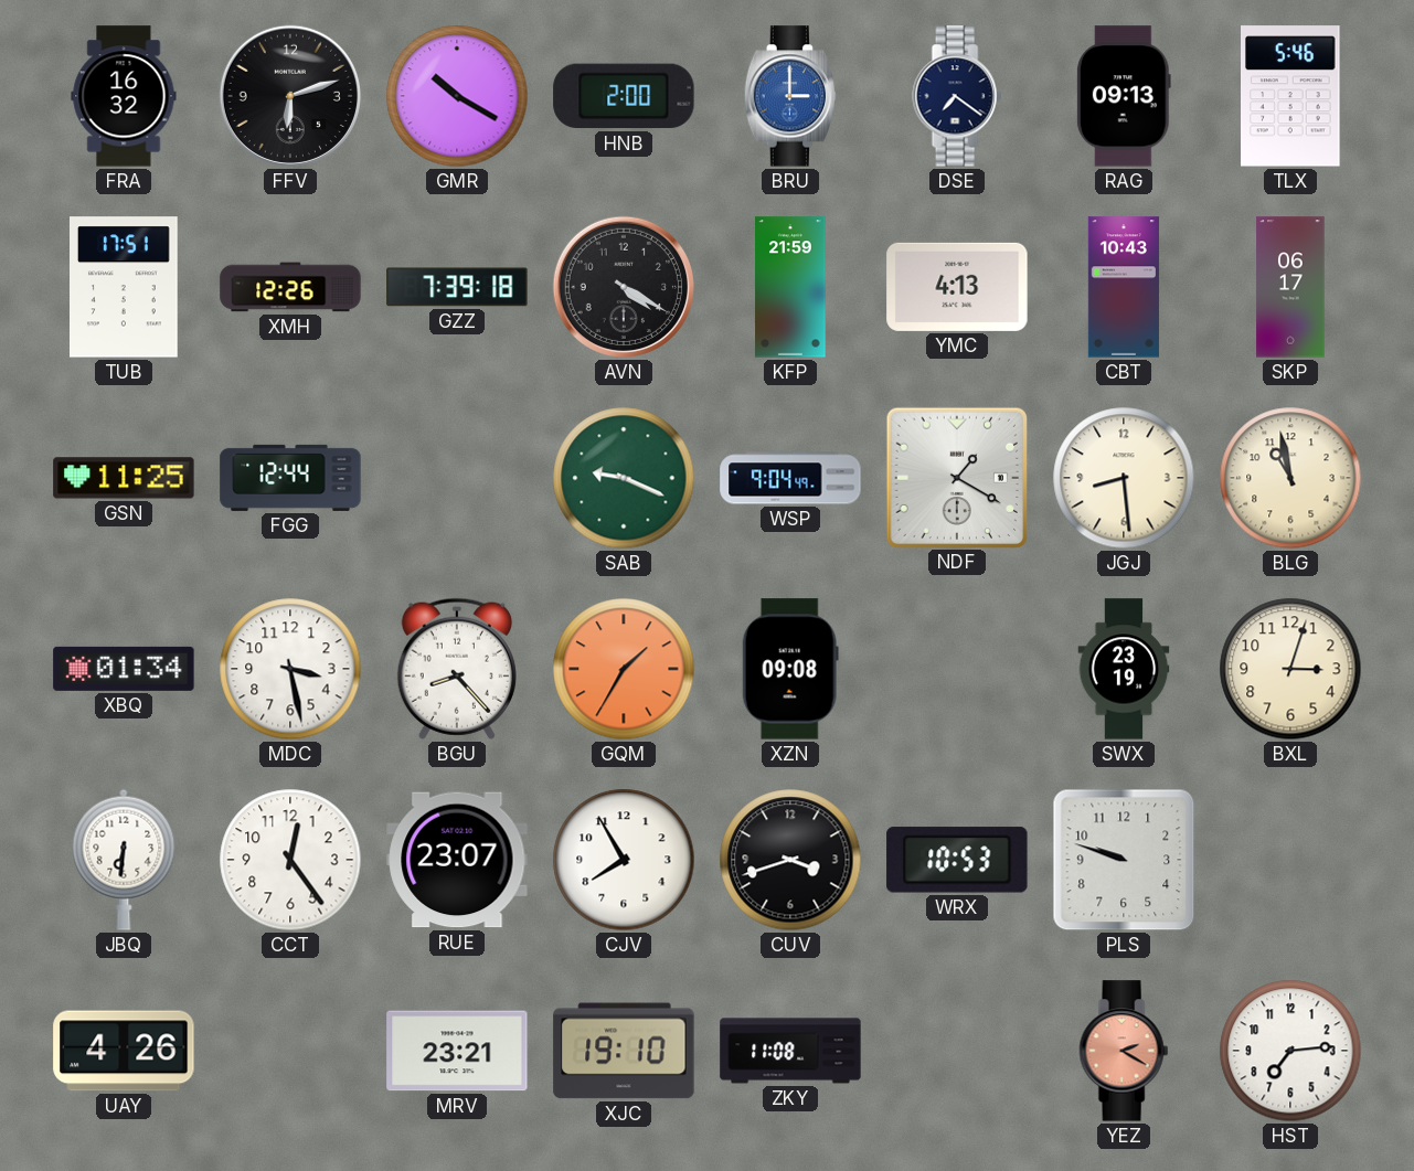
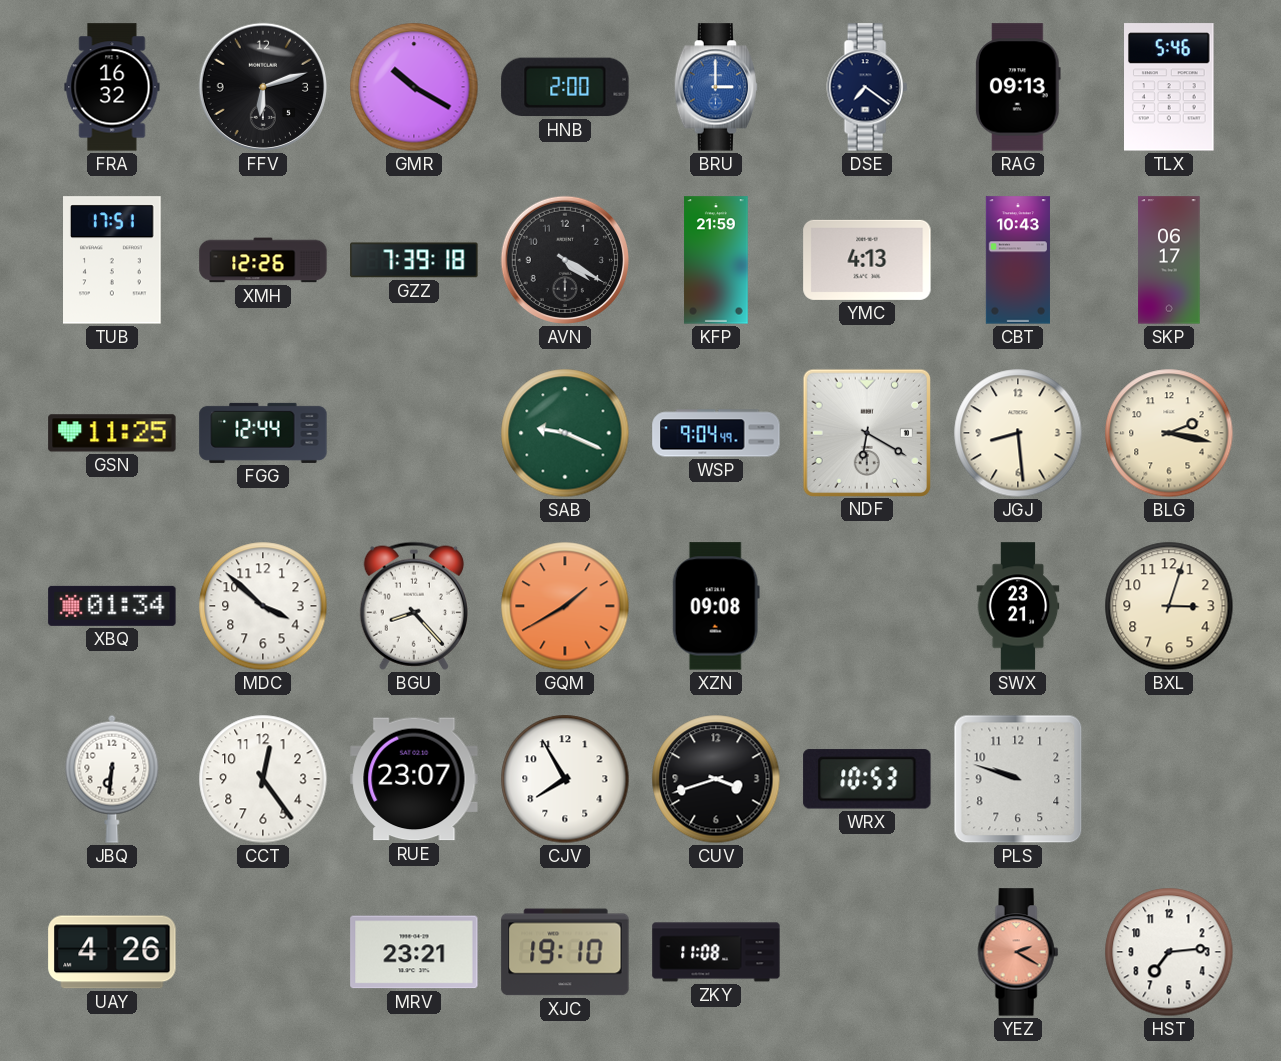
NDF: 1:20 -> 6:20 (866, 432)
BLG: 10:58 -> 2:17 (1169, 433)
MDC: 3:28 -> 3:52 (263, 606)
GQM: 1:35 -> 1:40 (565, 606)
SWX: 23:19 -> 23:21 (1018, 606)
